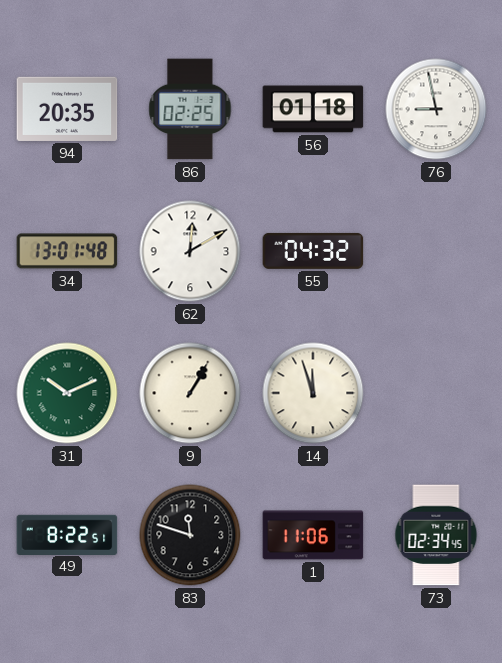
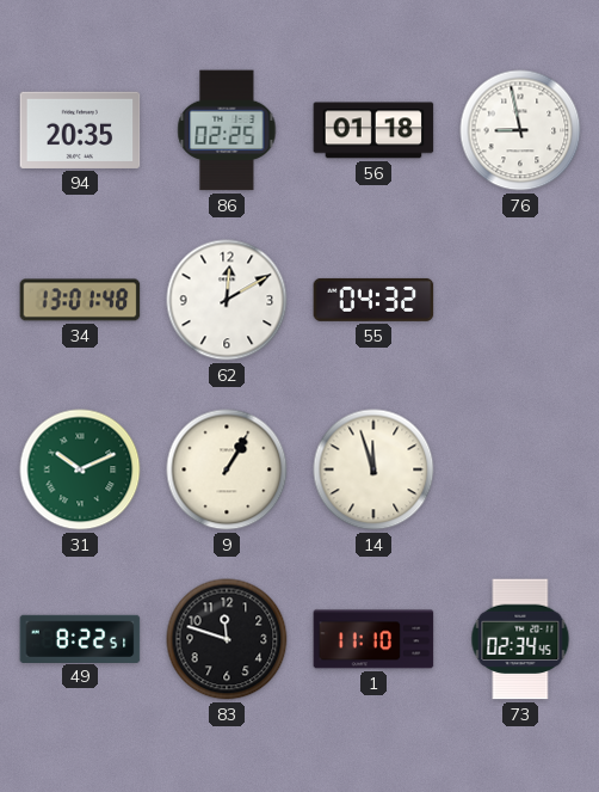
1: 11:06 -> 11:10 (373, 639)
